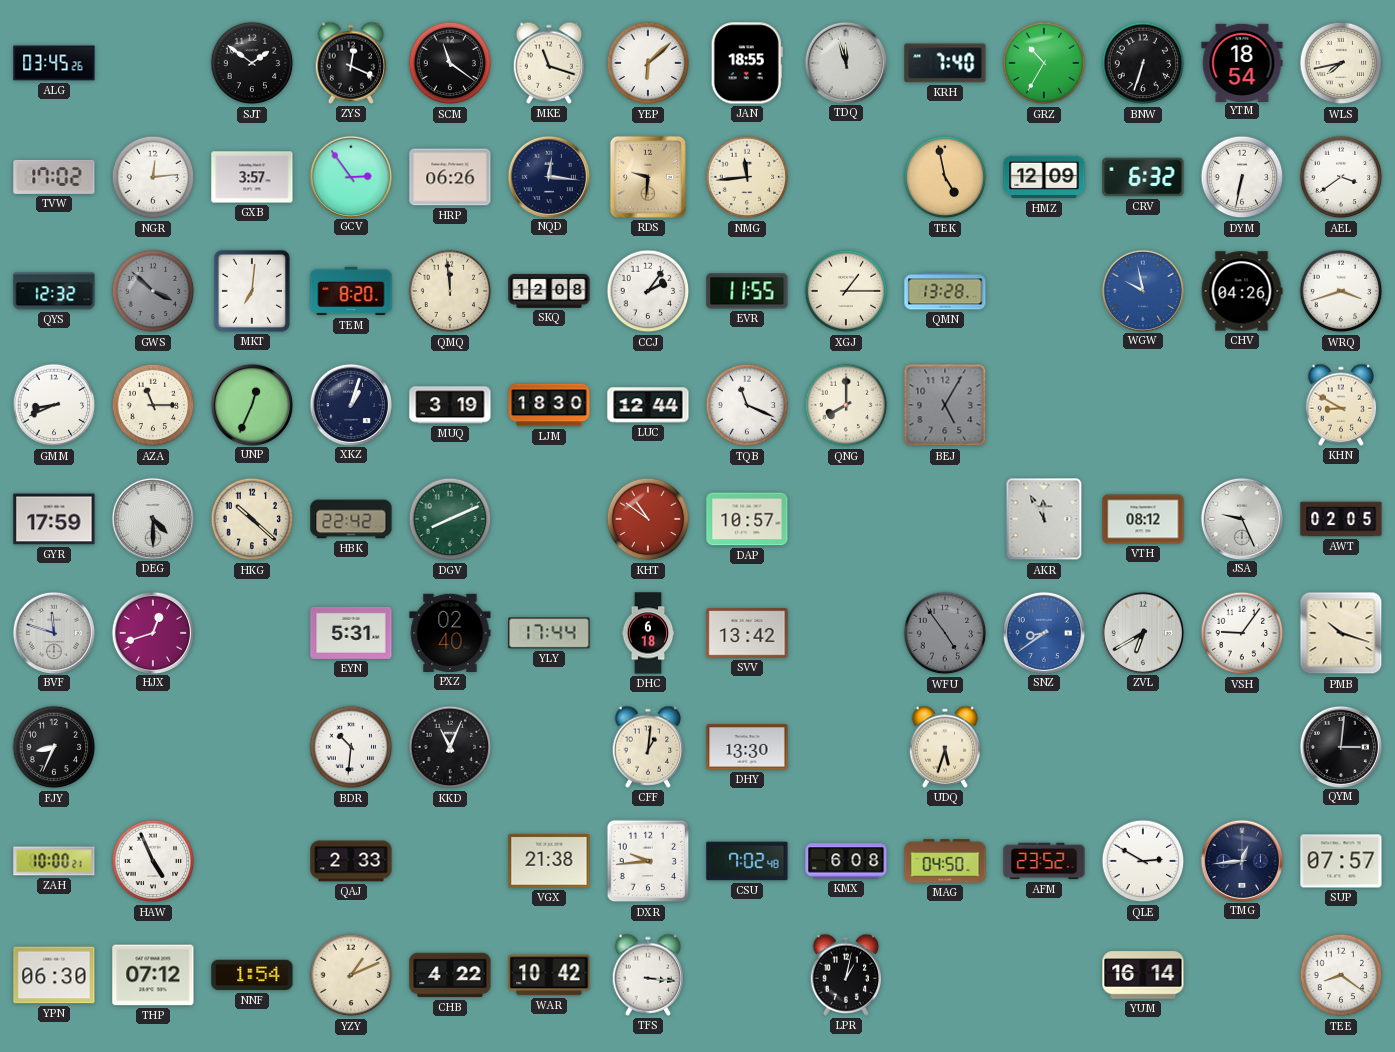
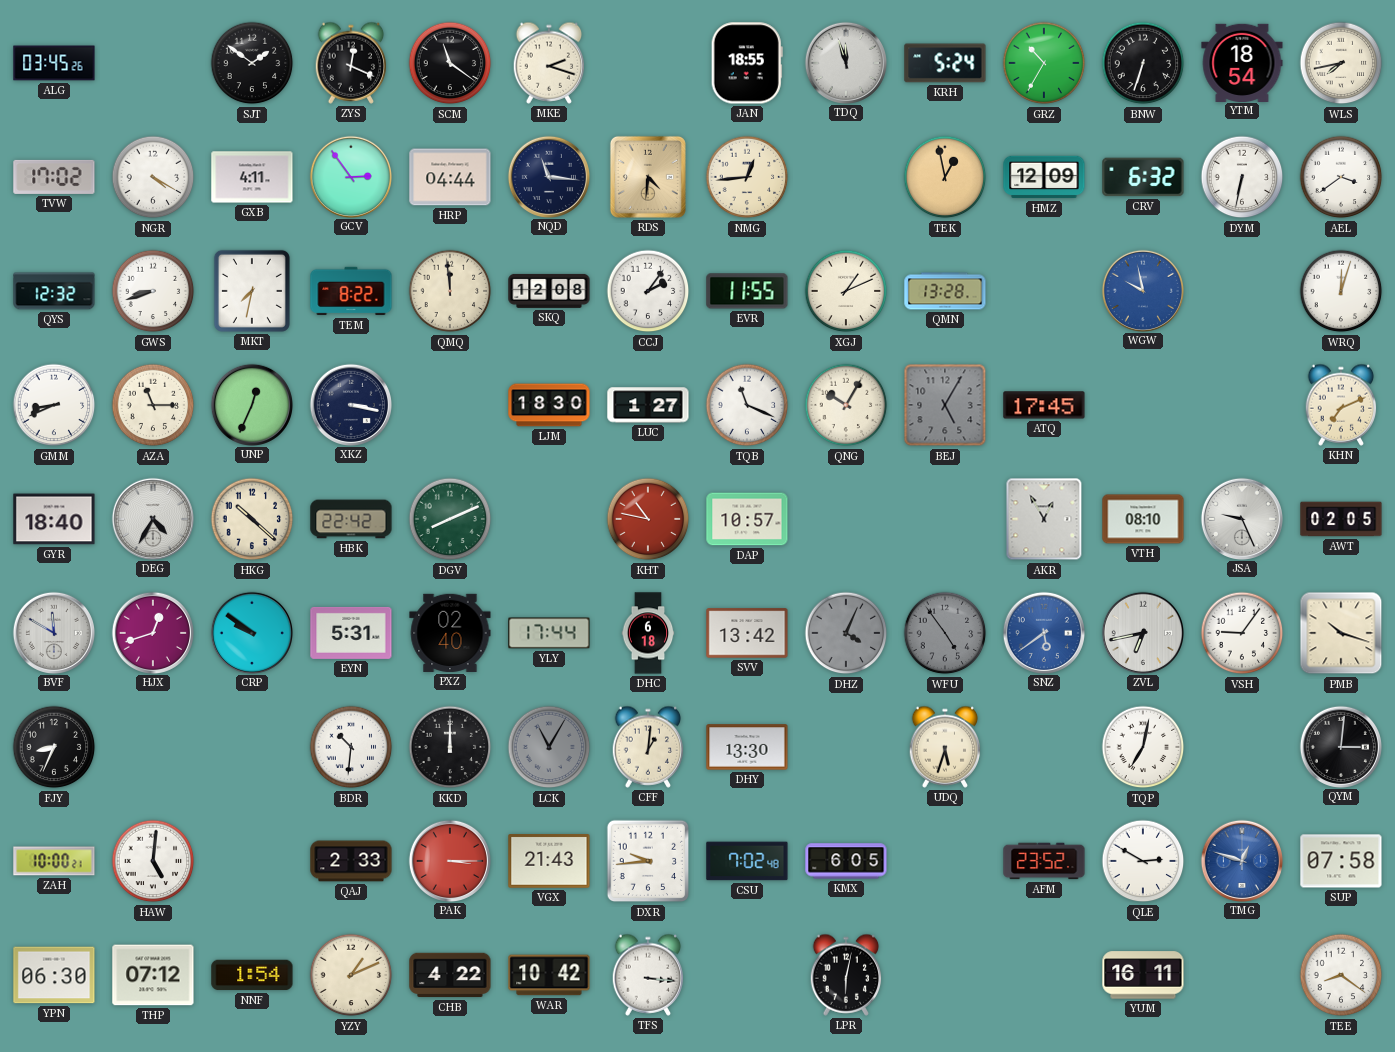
MKE: 11:18 -> 2:18 (549, 63)
YEP: 6:08 -> none (648, 63)
KRH: 7:40 -> 5:24 (945, 63)
NGR: 12:14 -> 4:20 (153, 177)
GXB: 3:57 -> 4:11 (252, 177)
HRP: 06:26 -> 04:44 (450, 177)
NQD: 12:16 -> 11:16 (548, 176)
RDS: 9:31 -> 4:31 (648, 177)
NMG: 11:44 -> 12:44 (747, 177)
TEK: 4:58 -> 12:58 (945, 177)
GWS: 3:52 -> 8:42 (153, 291)
GWS dial: grey -> white (153, 291)
MKT: 7:01 -> 7:32 (252, 291)
TEM: 8:20 -> 8:22 (351, 291)
XGJ: 1:15 -> 1:11 (846, 291)
CHV: 04:26 -> none (1242, 291)
WRQ: 3:42 -> 12:03 (1341, 291)
XKZ: 1:03 -> 3:17 (350, 404)
MUQ: 3:19 -> none (450, 405)
LUC: 12:44 -> 1:27 (648, 405)
QNG: 8:00 -> 10:05 (846, 405)
ATQ: none -> 17:45 (1044, 405)
KHN: 8:50 -> 7:11 (1341, 405)
GYR: 17:59 -> 18:40 (54, 519)
DEG: 4:30 -> 4:35 (152, 518)
KHT: 10:51 -> 10:47 (648, 519)
AKR: 11:55 -> 12:55 (1044, 519)
VTH: 08:12 -> 08:10 (1143, 519)
BVF: 11:48 -> 11:50 (53, 632)
CRP: none -> 9:51 (251, 632)
DHZ: none -> 4:04 (846, 633)
SNZ: 8:39 -> 5:39 (1043, 632)
ZVL: 6:40 -> 6:43 (1142, 632)
KKD: 11:04 -> 12:00 (450, 747)
LCK: none -> 11:05 (549, 747)
TQP: none -> 7:02 (1143, 747)
HAW: 4:56 -> 5:01 (153, 861)
PAK: none -> 3:15 (449, 860)
VGX: 21:38 -> 21:43 (549, 861)
KMX: 6:08 -> 6:05 (846, 861)
MAG: 04:50 -> none (945, 861)
TMG: 12:44 -> 12:48 (1241, 860)
TMG dial: navy -> blue (1241, 860)
SUP: 07:57 -> 07:58 (1341, 861)
LPR: 1:02 -> 6:02 (846, 975)
YUM: 16:14 -> 16:11 (1143, 975)
